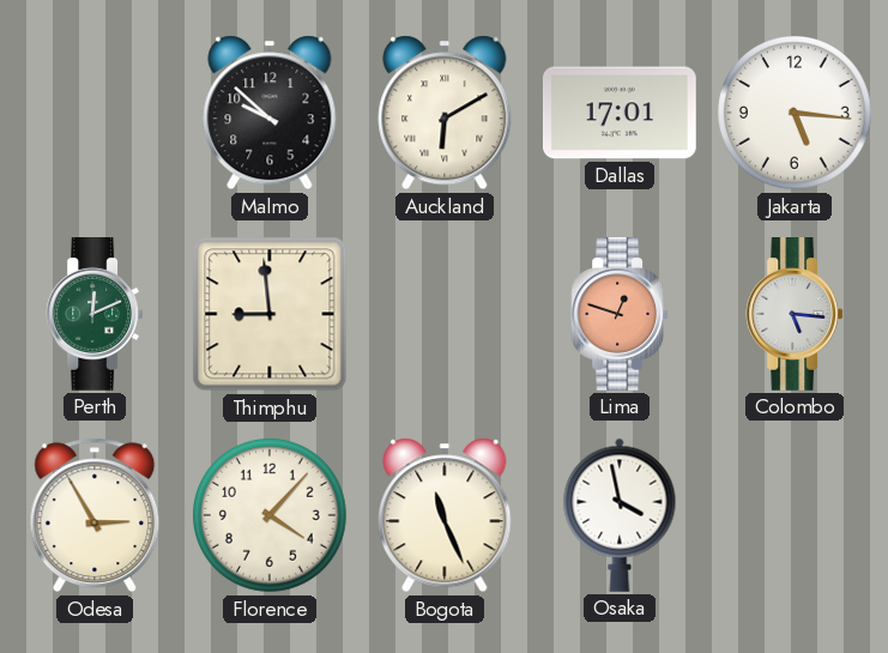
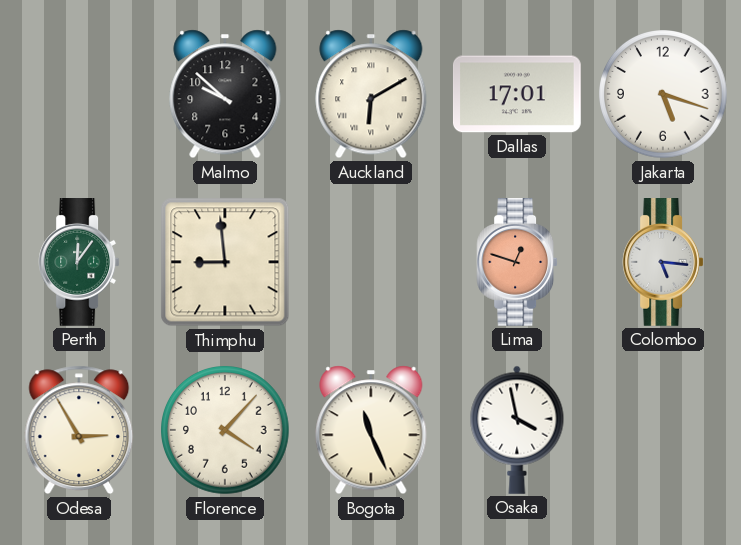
Jakarta: 5:16 -> 5:18 (664, 95)
Perth: 12:11 -> 12:06 (79, 263)
